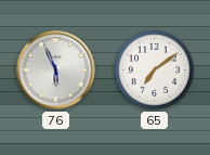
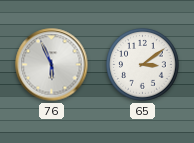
65: 7:09 -> 3:09 (143, 65)
